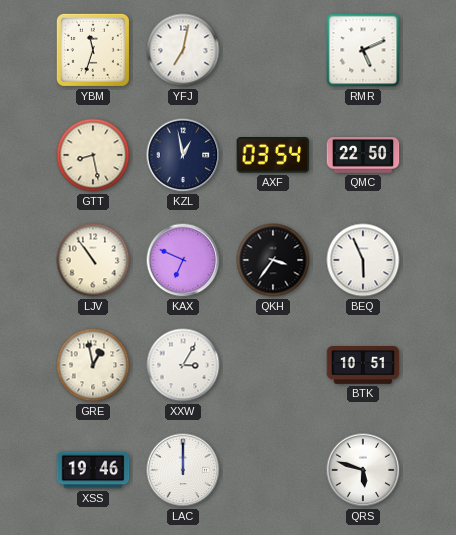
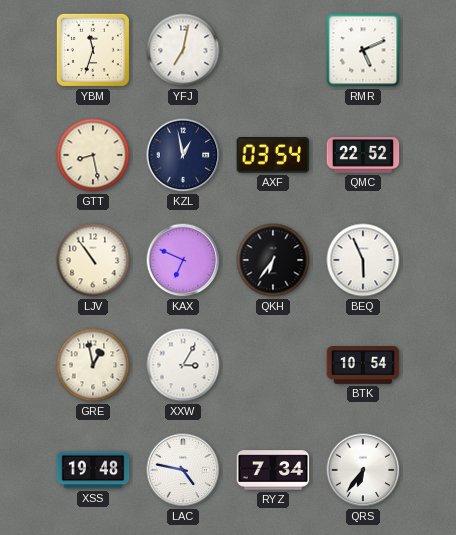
QMC: 22:50 -> 22:52 (363, 155)
QKH: 3:36 -> 6:36 (273, 260)
BTK: 10:51 -> 10:54 (363, 366)
XSS: 19:46 -> 19:48 (93, 470)
LAC: 12:00 -> 4:47 (183, 470)
RYZ: none -> 7:34 (273, 470)
QRS: 5:48 -> 6:36 (363, 470)
